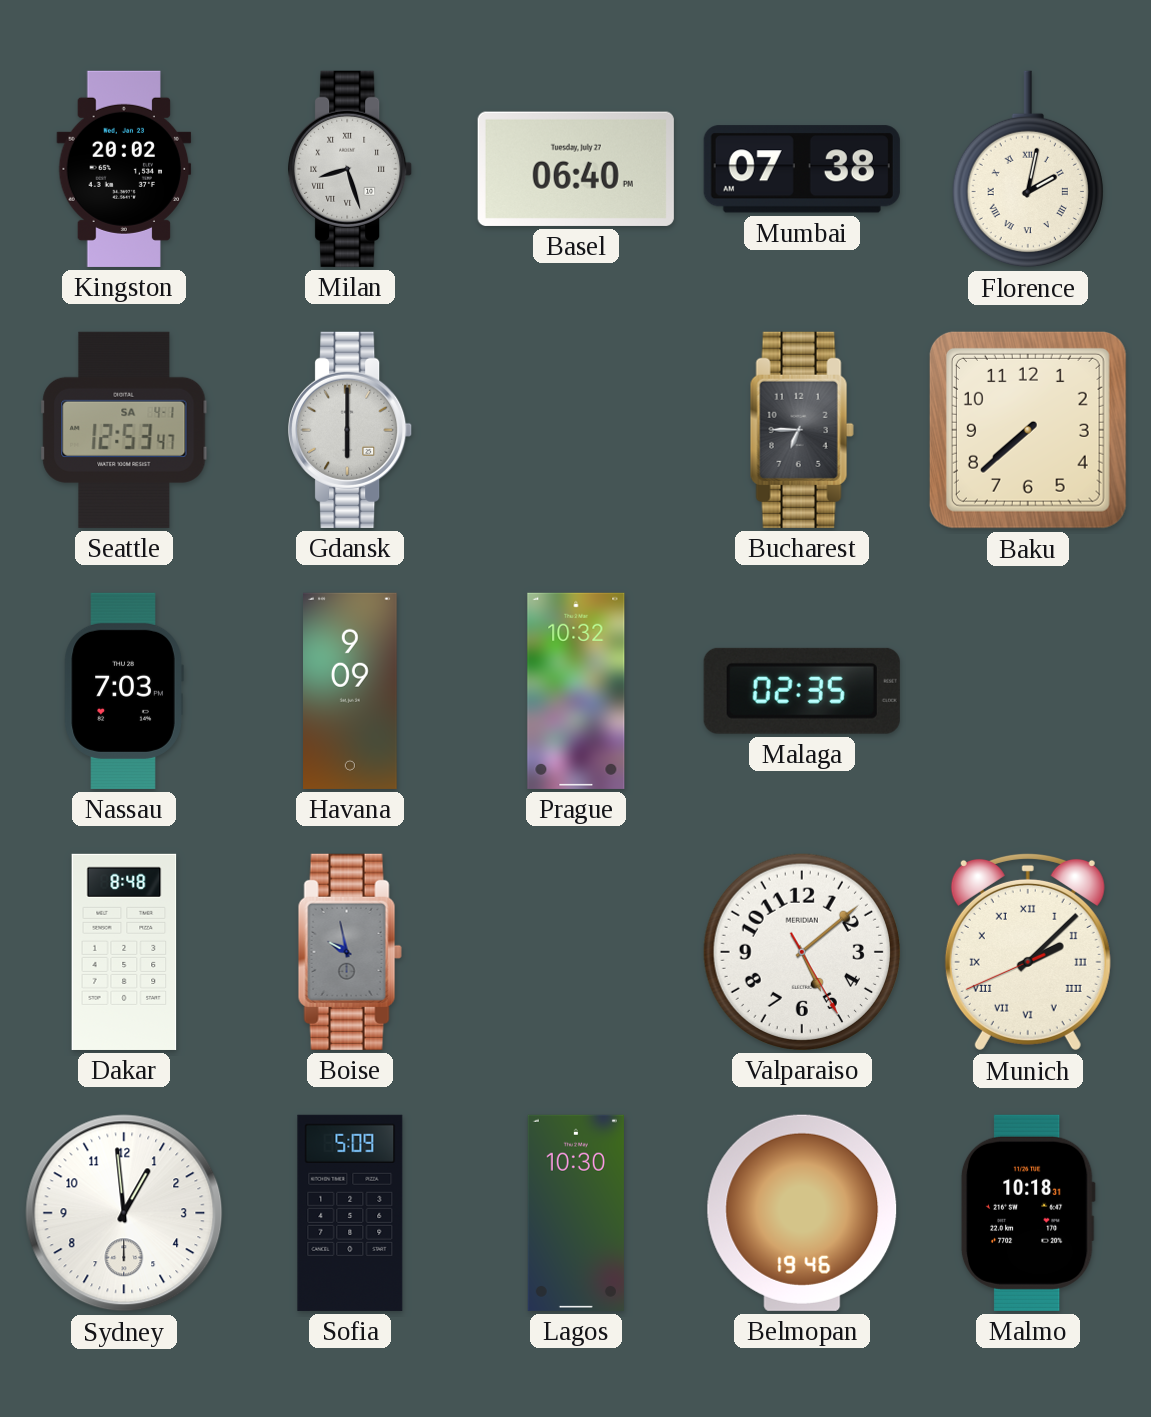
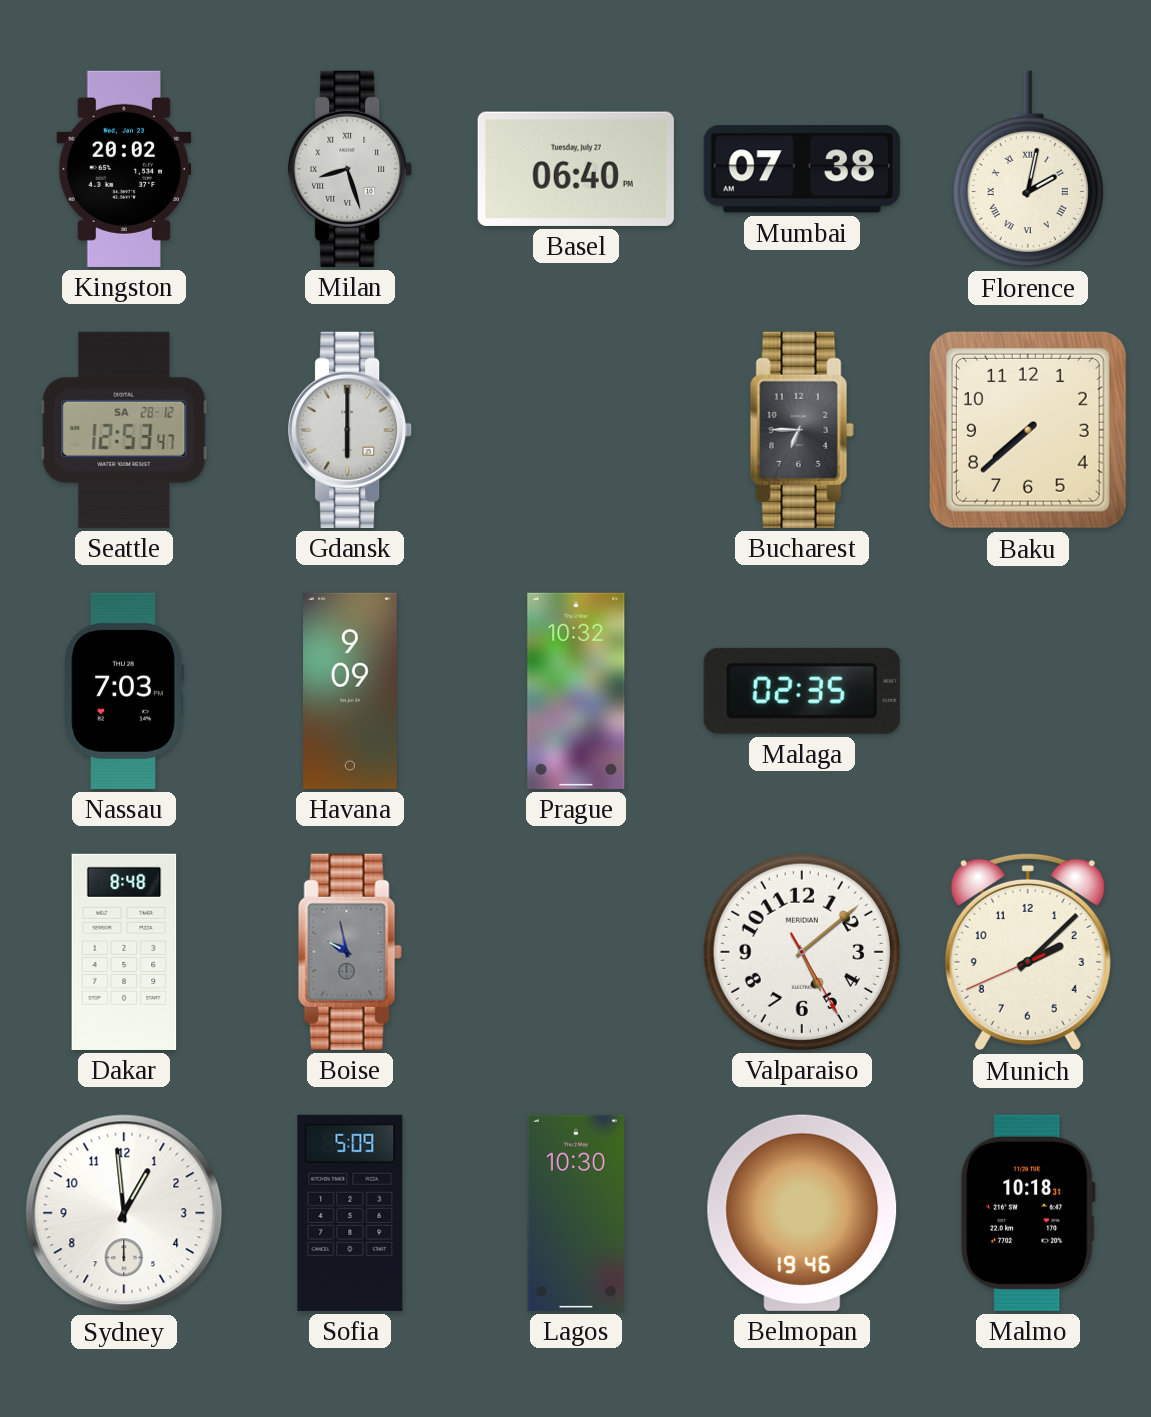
Seattle date: SA 4-1 -> SA 28-12 (124, 430)
Munich numerals: Roman -> Arabic (1028, 952)
